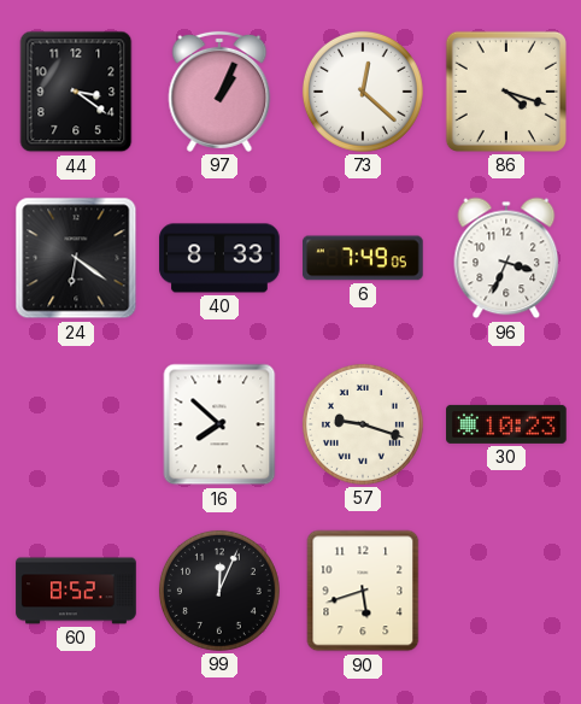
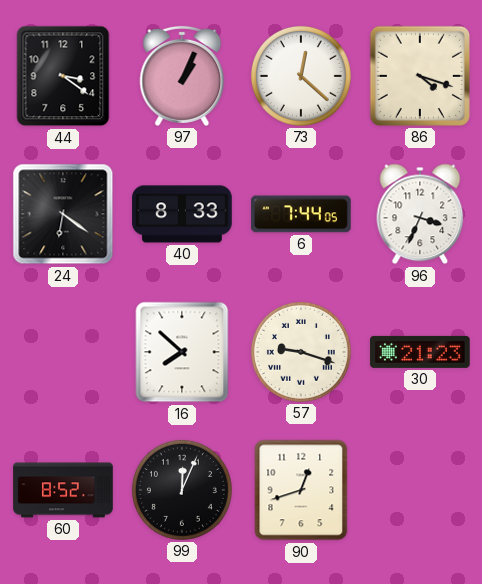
6: 7:49 -> 7:44 (301, 214)
30: 10:23 -> 21:23 (420, 352)
90: 5:42 -> 12:42 (301, 490)
